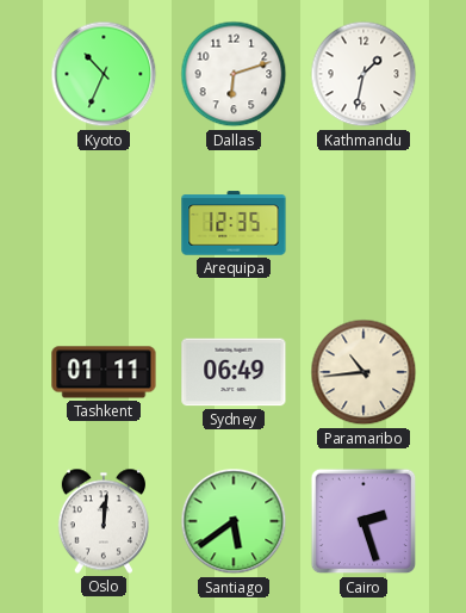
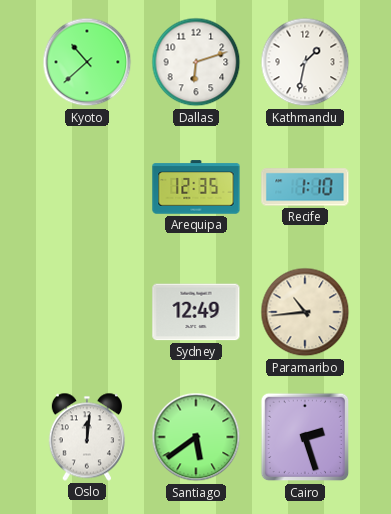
Kyoto: 10:34 -> 10:38 (87, 62)
Recife: none -> 1:10 (305, 187)
Tashkent: 01:11 -> none (104, 372)
Sydney: 06:49 -> 12:49 (196, 312)
